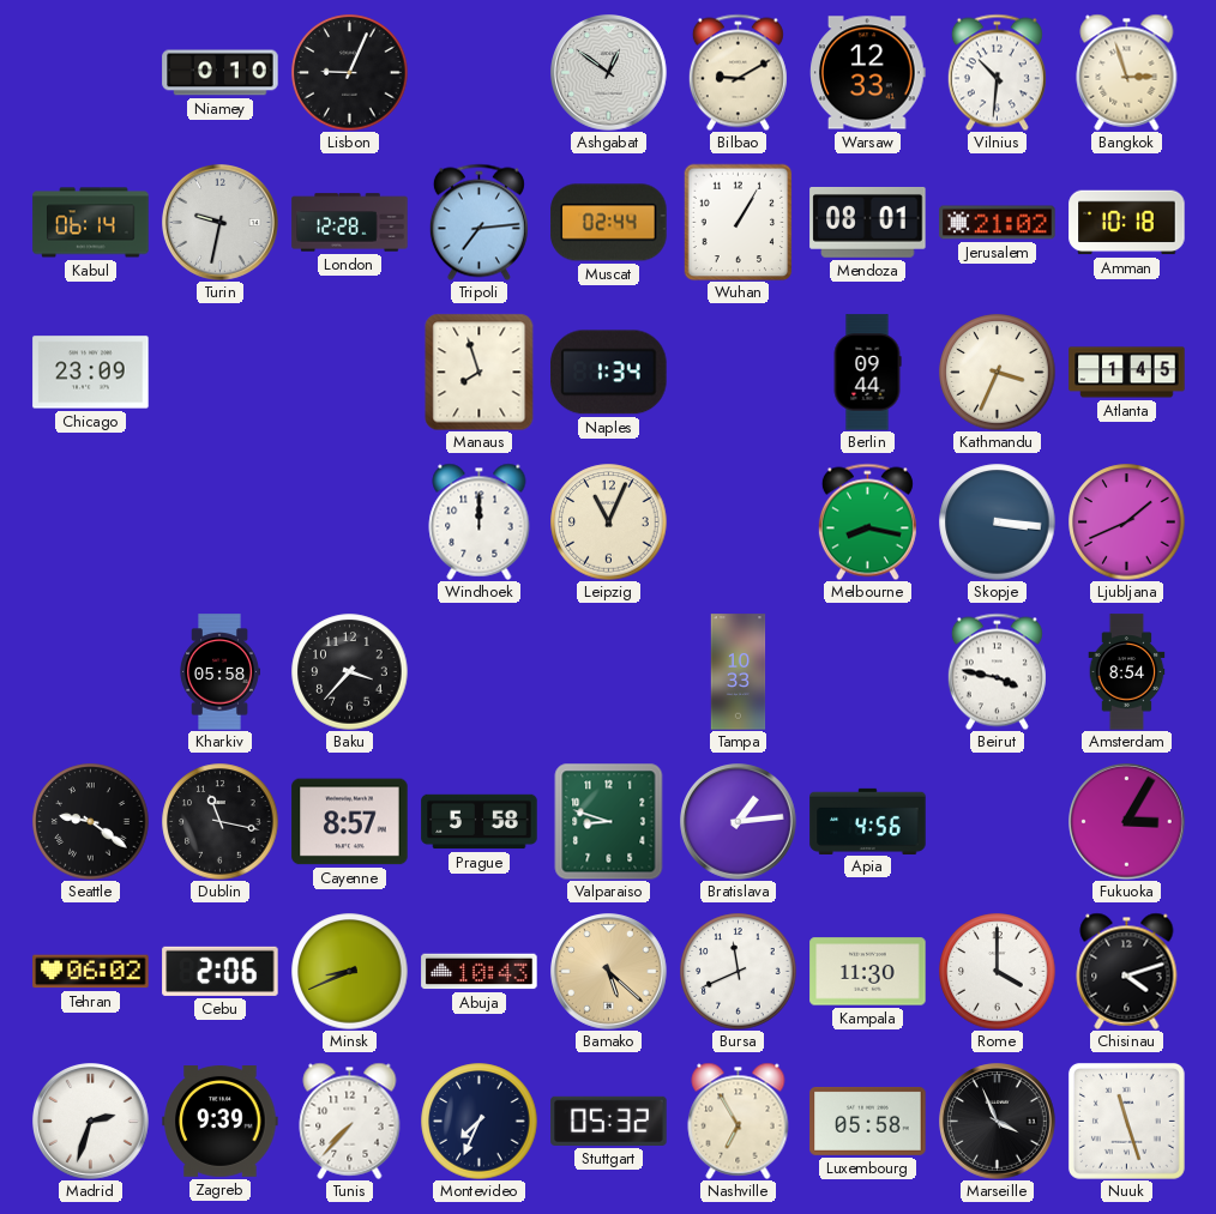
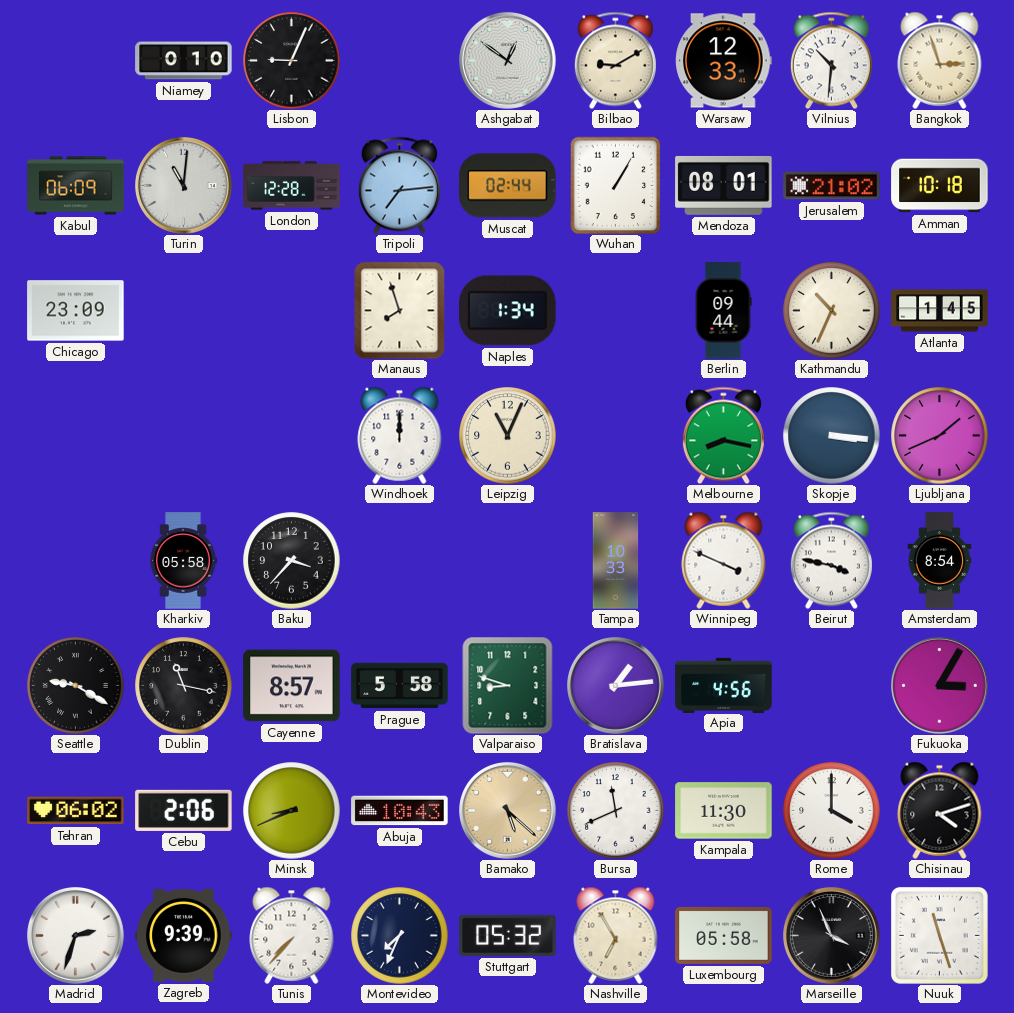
Kabul: 06:14 -> 06:09 (76, 186)
Turin: 9:32 -> 11:01 (184, 186)
Kathmandu: 3:34 -> 10:34 (832, 311)
Winnipeg: none -> 3:49 (724, 560)
Seattle: 9:21 -> 9:20 (76, 686)
